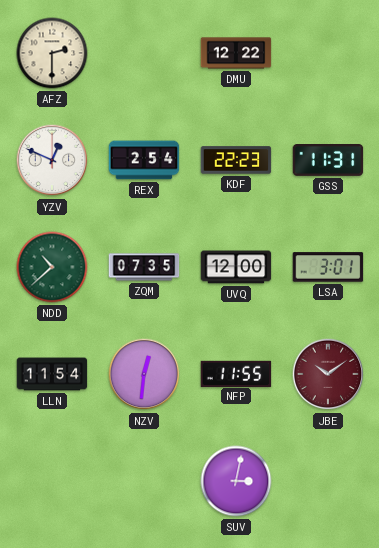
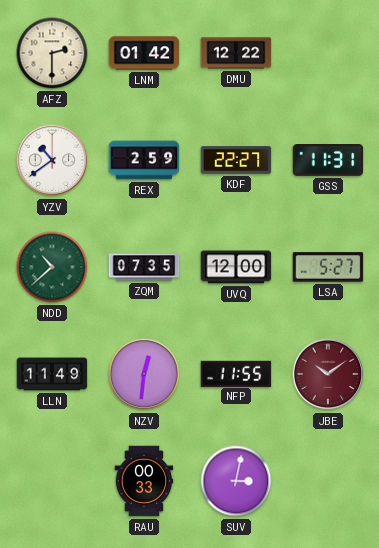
LNM: none -> 01:42 (144, 53)
YZV: 12:49 -> 10:39 (52, 160)
REX: 2:54 -> 2:59 (144, 160)
KDF: 22:23 -> 22:27 (236, 160)
LSA: 3:01 -> 5:27 (328, 267)
LLN: 11:54 -> 11:49 (52, 374)
RAU: none -> 00:33 (144, 481)
